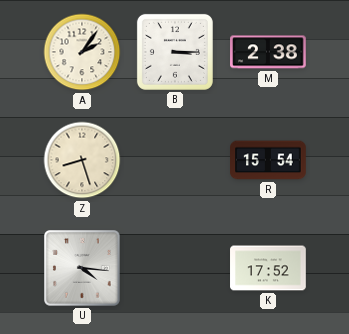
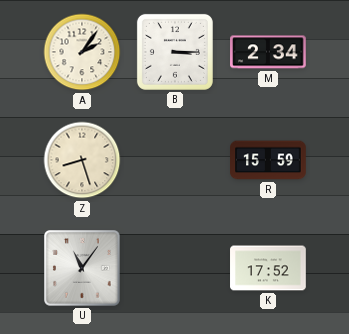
M: 2:38 -> 2:34 (268, 52)
R: 15:54 -> 15:59 (268, 160)
U: 4:16 -> 11:06 (83, 269)
